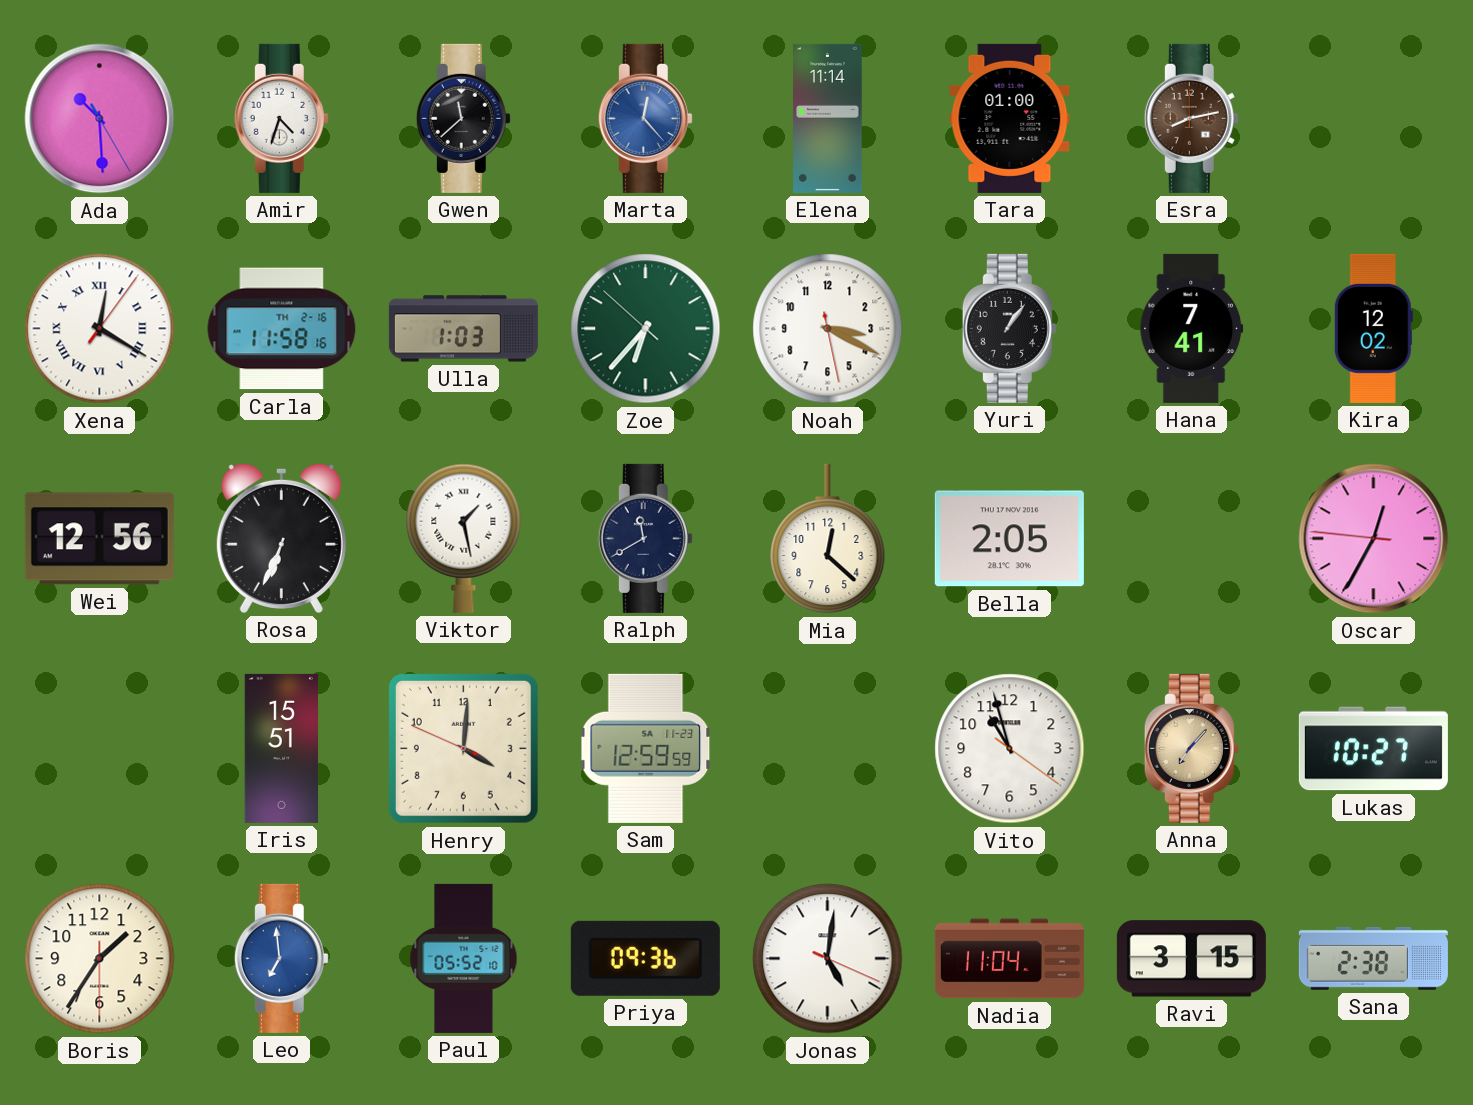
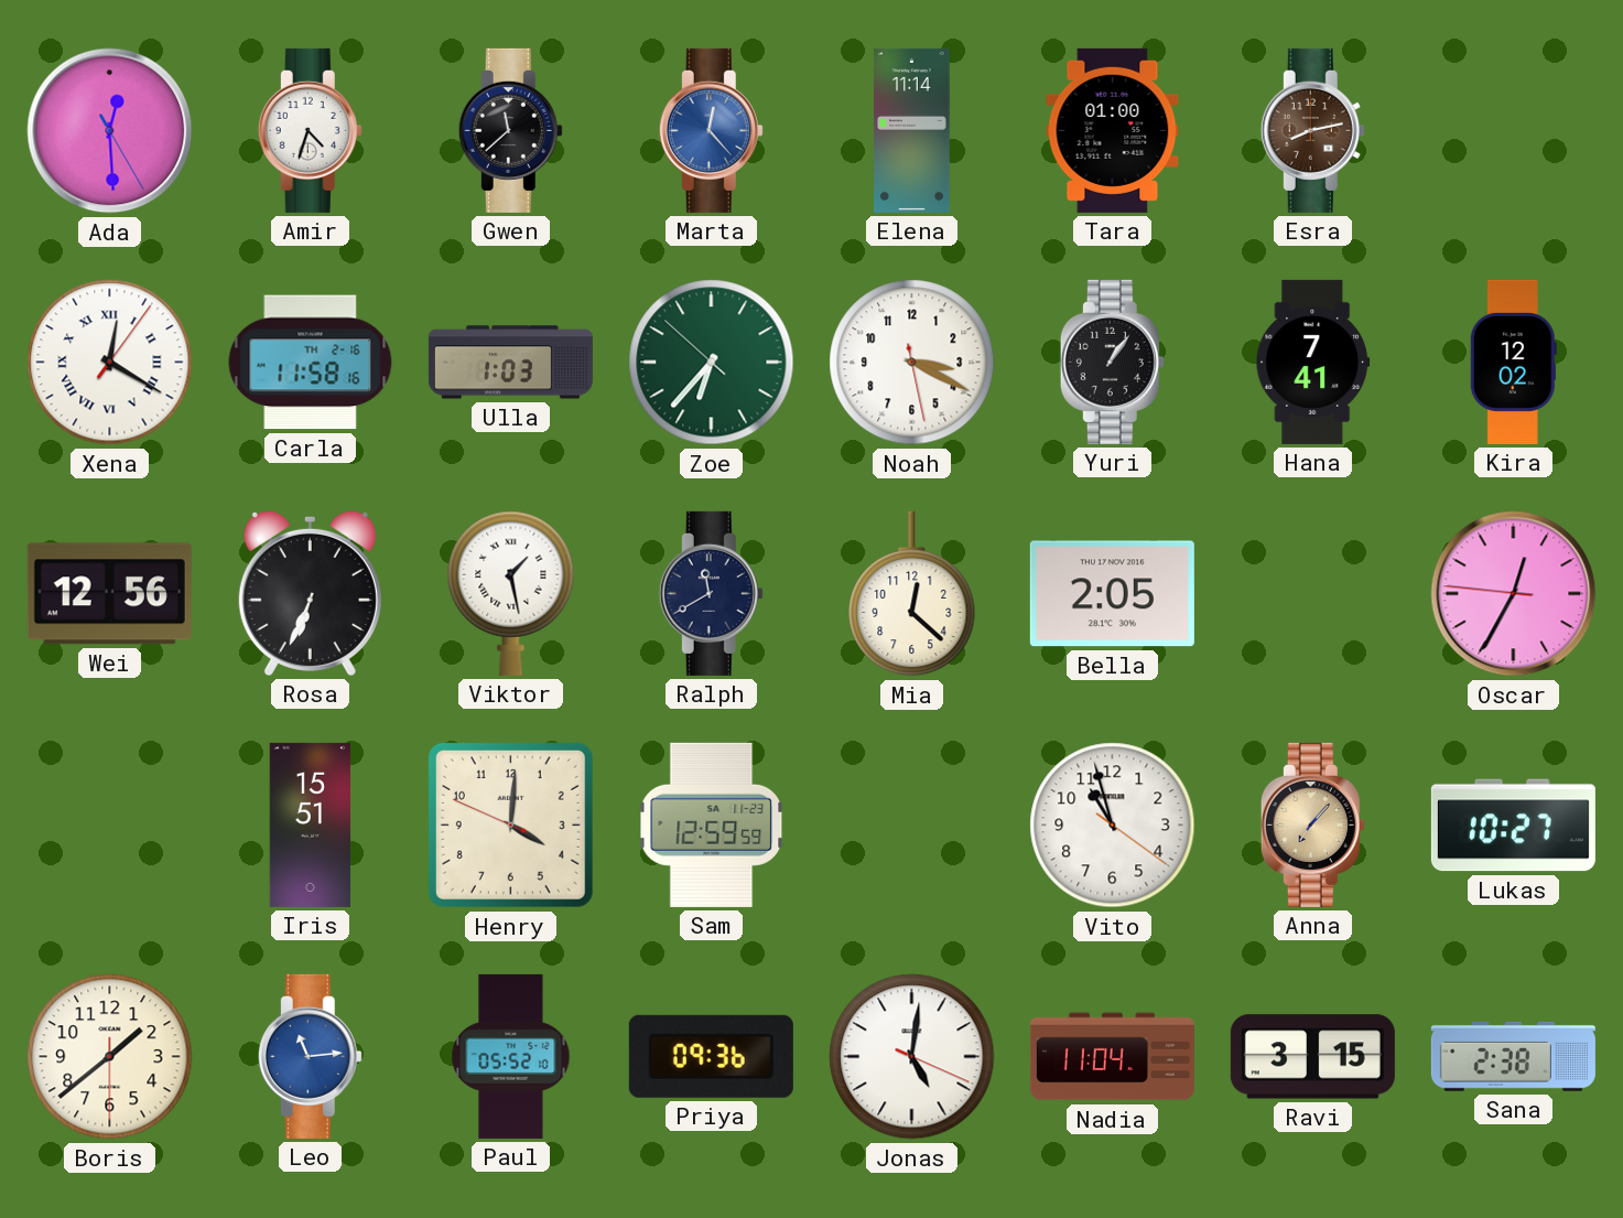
Ada: 10:29 -> 12:29 (110, 131)
Boris: 1:35 -> 1:38 (110, 1057)
Leo: 6:59 -> 11:14 (310, 1056)
